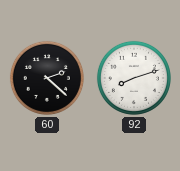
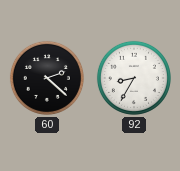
92: 8:12 -> 8:35 (134, 78)
